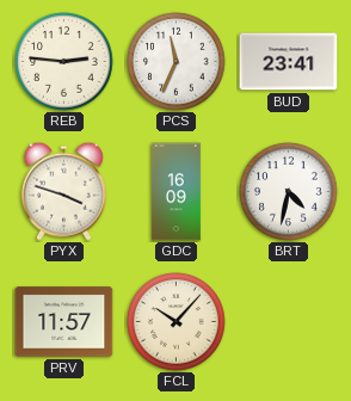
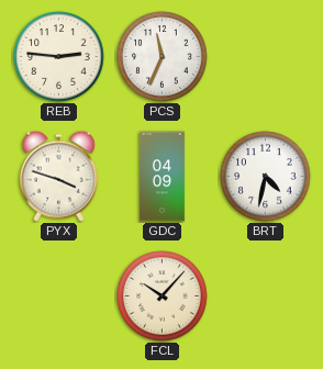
BUD: 23:41 -> none (289, 62)
GDC: 16:09 -> 04:09 (163, 177)
PRV: 11:57 -> none (64, 322)
